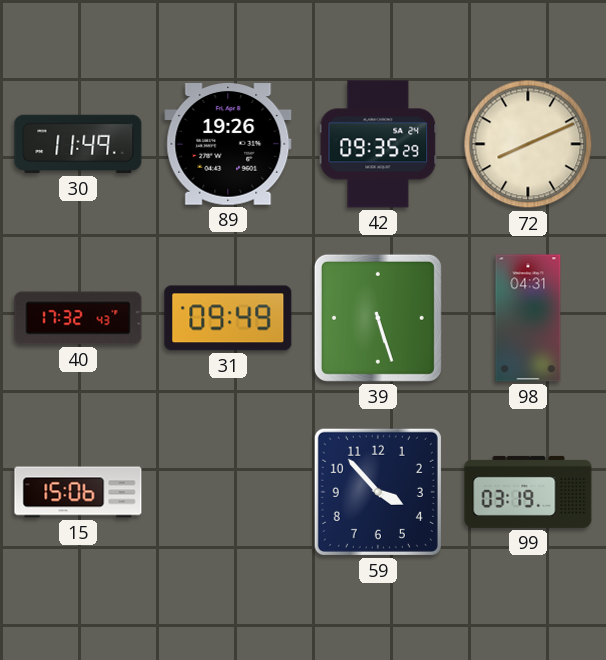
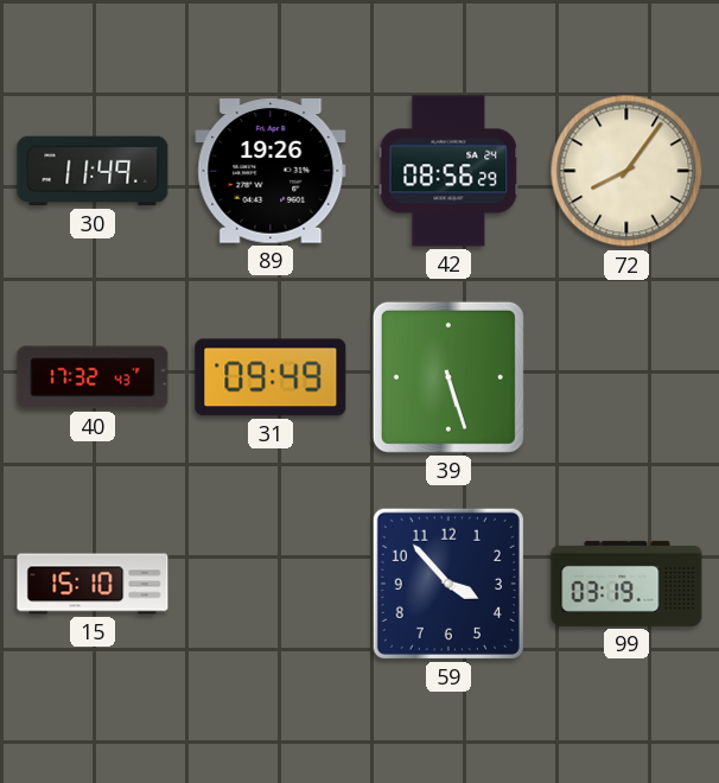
42: 09:35 -> 08:56 (448, 171)
72: 8:11 -> 8:06 (626, 171)
98: 04:31 -> none (528, 318)
15: 15:06 -> 15:10 (93, 584)
